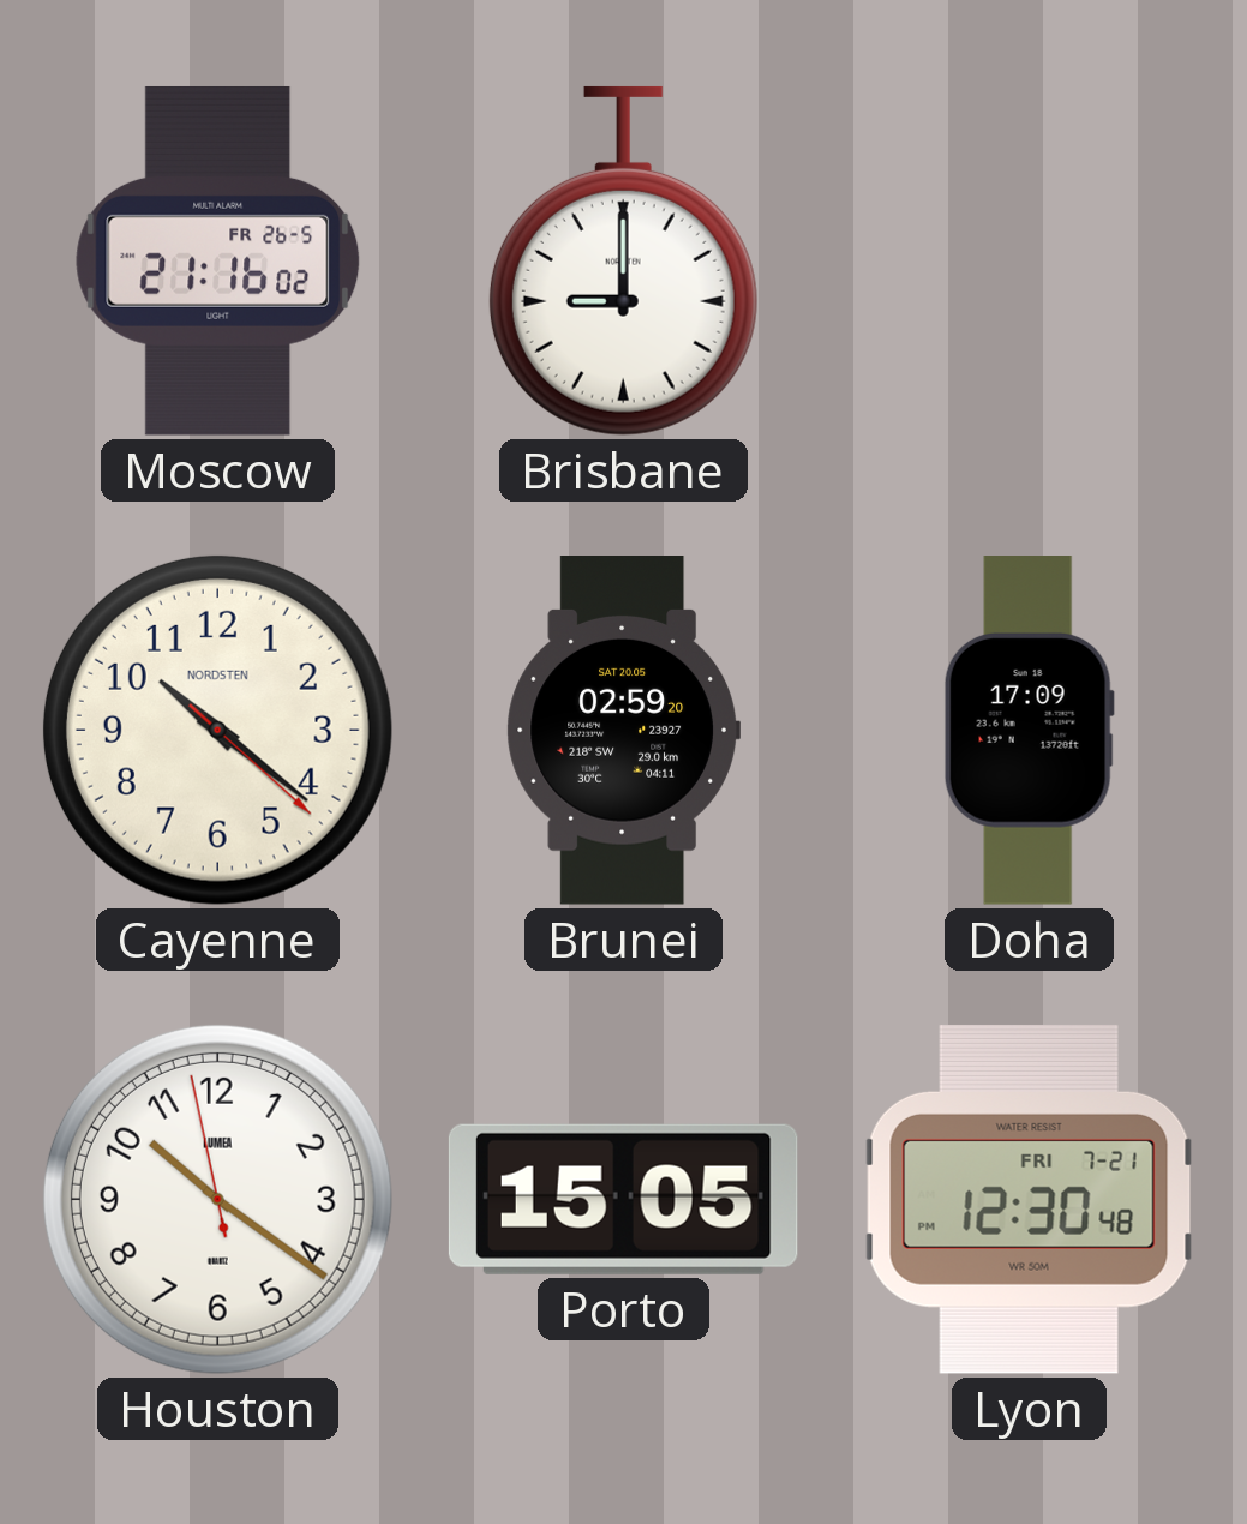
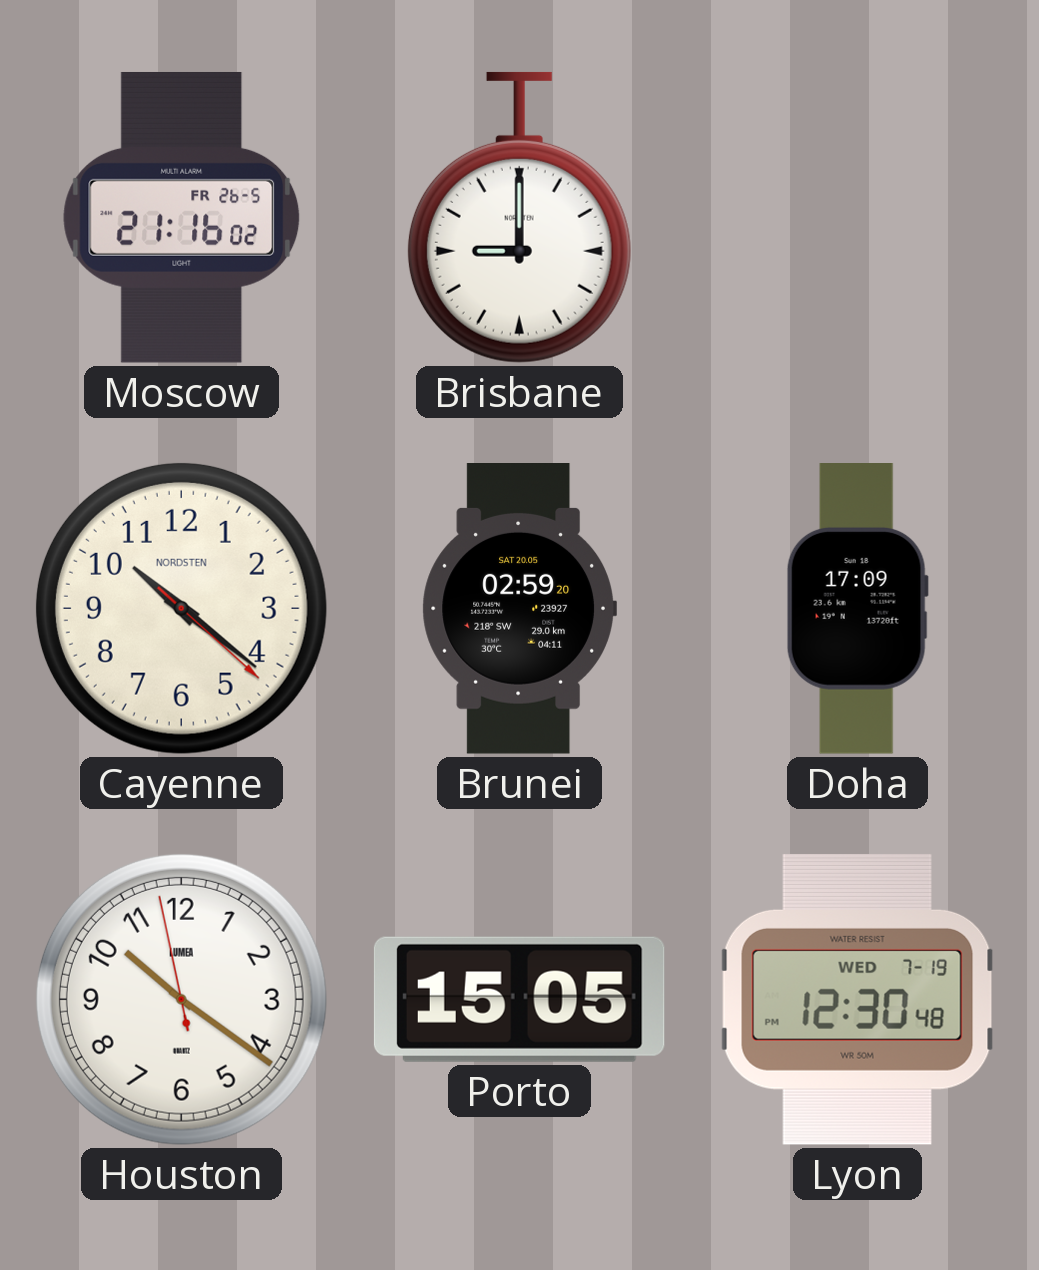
Lyon date: FRI 7-21 -> WED 7-19 (858, 999)
